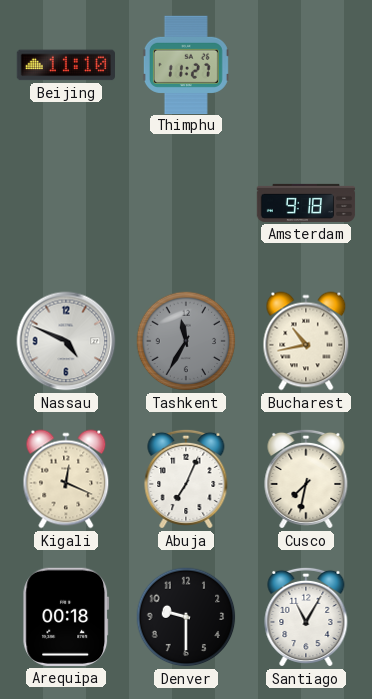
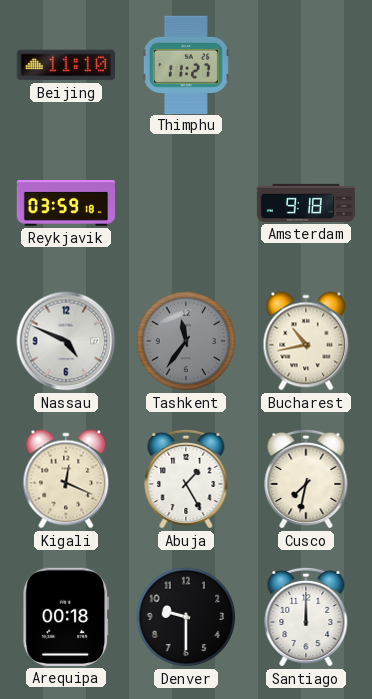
Reykjavik: none -> 03:59 (66, 203)
Tashkent: 11:35 -> 11:36 (186, 341)
Abuja: 7:04 -> 1:25 (186, 479)
Santiago: 11:05 -> 12:00 (306, 617)
